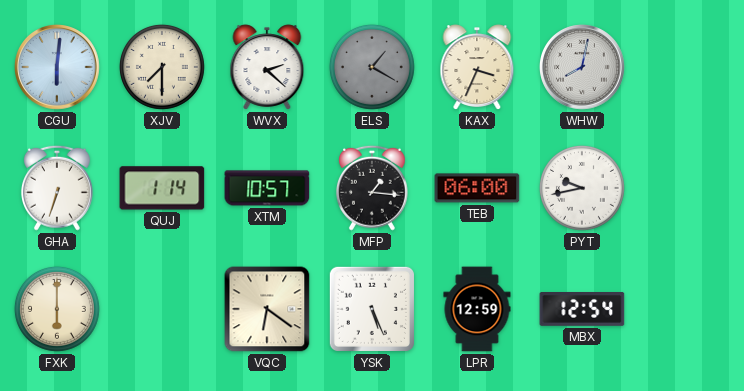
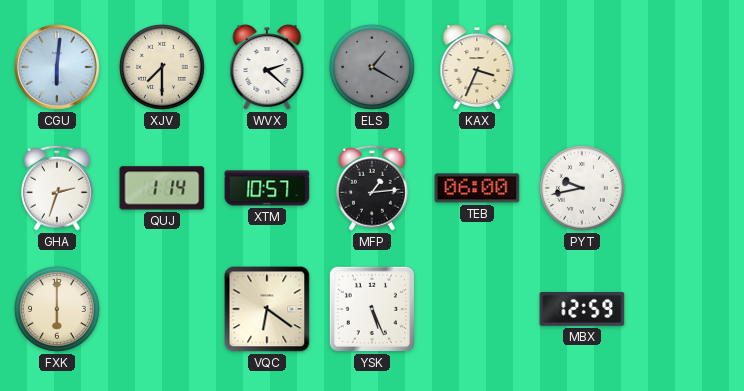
WHW: 8:02 -> none (583, 68)
GHA: 6:33 -> 2:33 (57, 188)
MFP: 1:16 -> 1:14 (372, 188)
LPR: 12:59 -> none (477, 309)
MBX: 12:54 -> 12:59 (582, 310)
